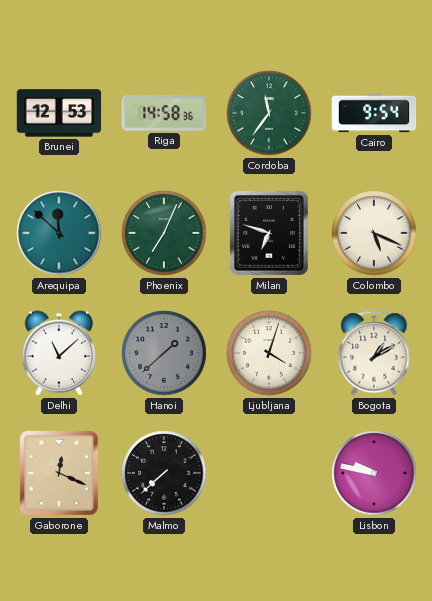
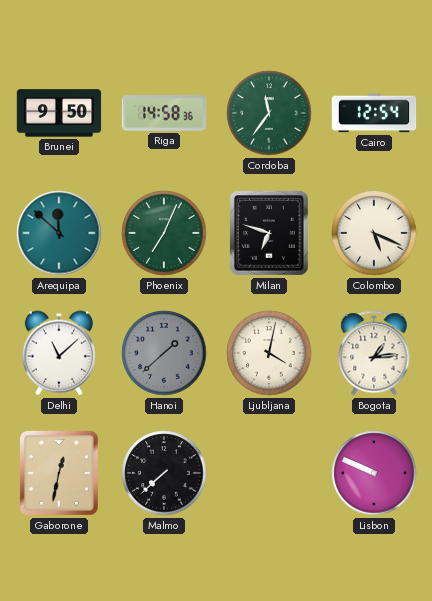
Brunei: 12:53 -> 9:50 (59, 113)
Cairo: 9:54 -> 12:54 (374, 113)
Ljubljana: 4:03 -> 4:02 (269, 353)
Bogota: 1:10 -> 1:14 (374, 353)
Gaborone: 12:19 -> 12:32 (60, 474)
Lisbon: 9:47 -> 9:49 (374, 473)
